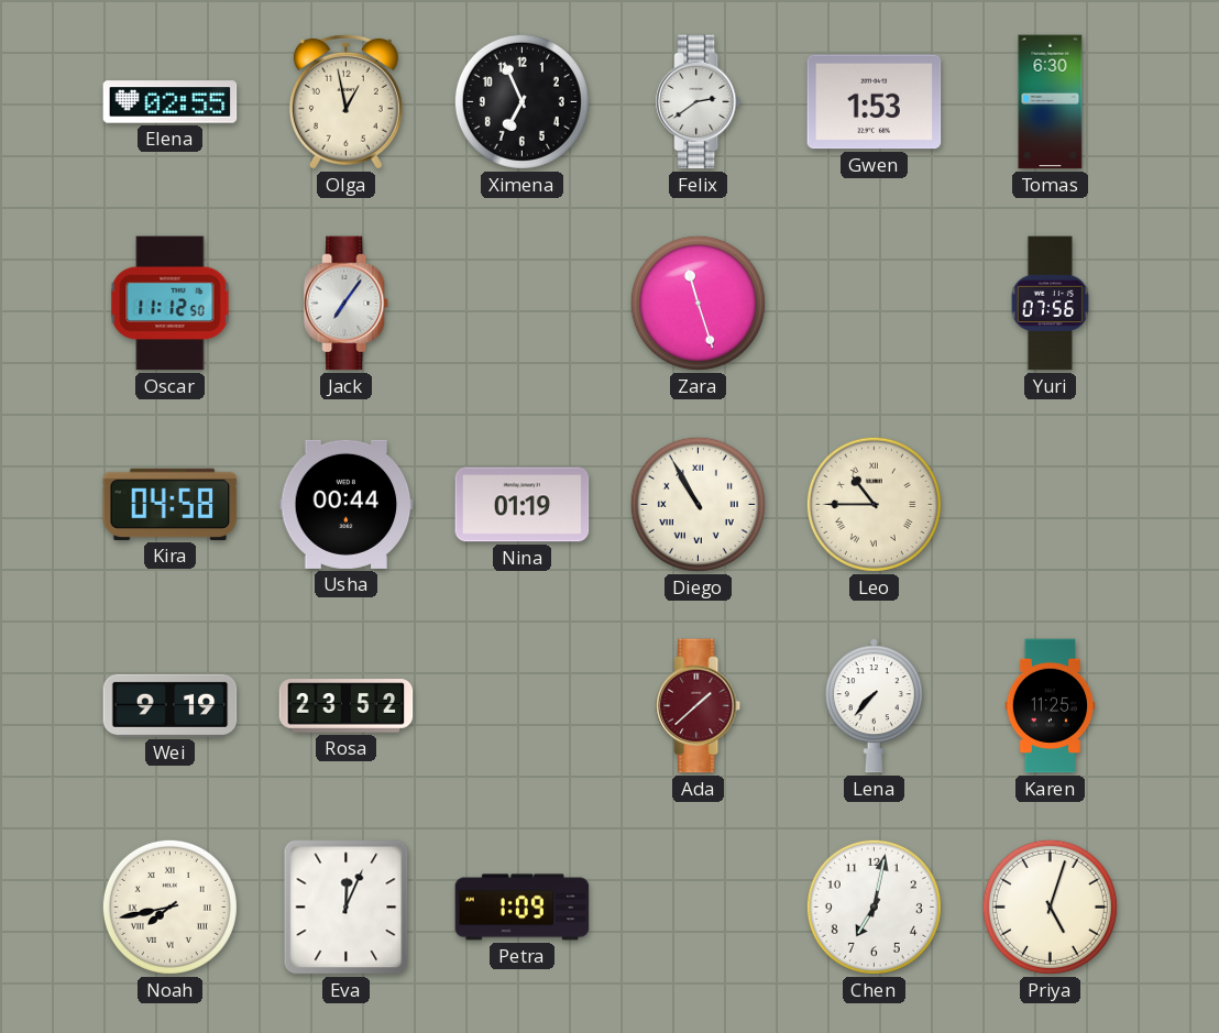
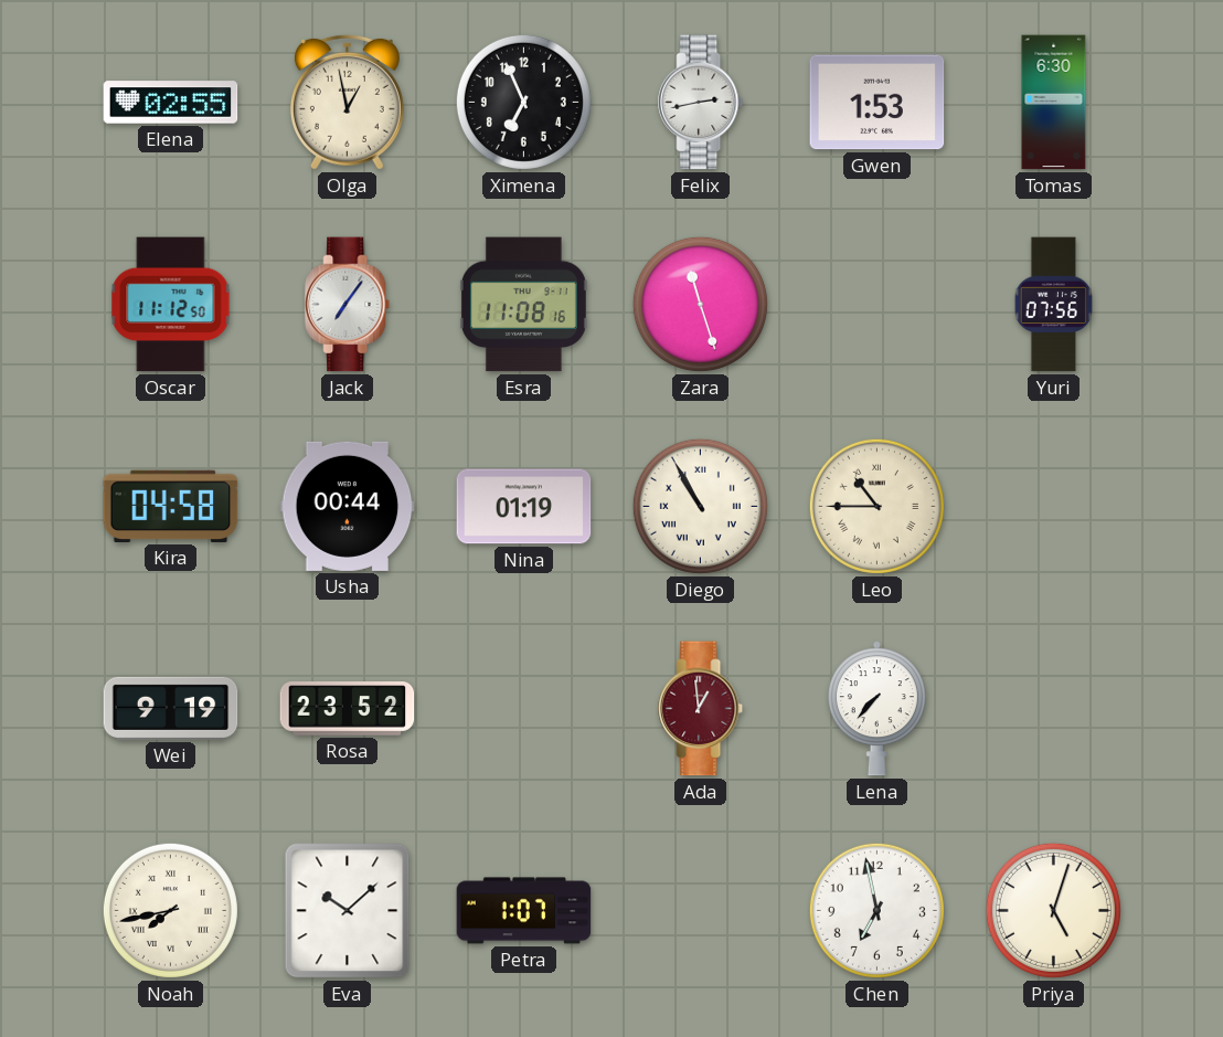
Felix: 2:39 -> 2:43 (701, 103)
Esra: none -> 11:08 (523, 305)
Ada: 1:38 -> 12:59 (701, 709)
Karen: 11:25 -> none (1051, 706)
Eva: 12:04 -> 10:08 (348, 911)
Petra: 1:09 -> 1:07 (524, 911)
Chen: 7:02 -> 6:58 (876, 910)
